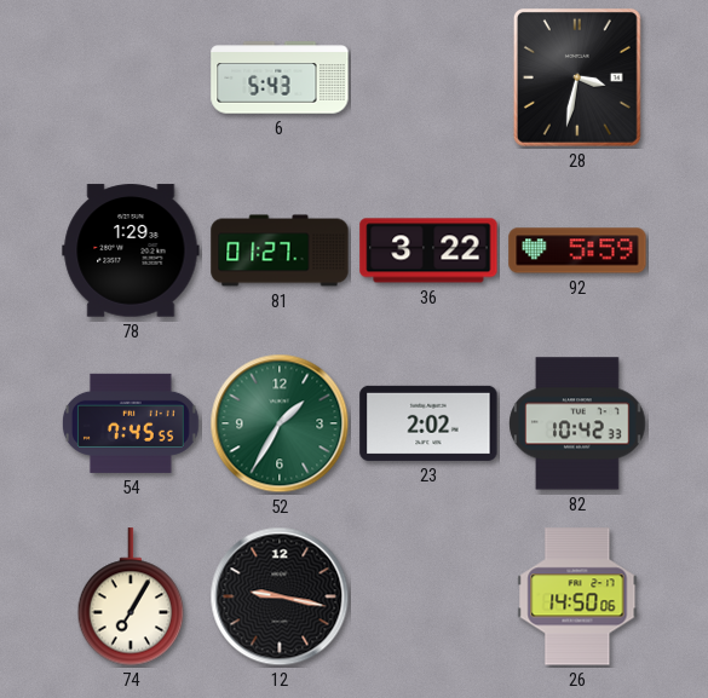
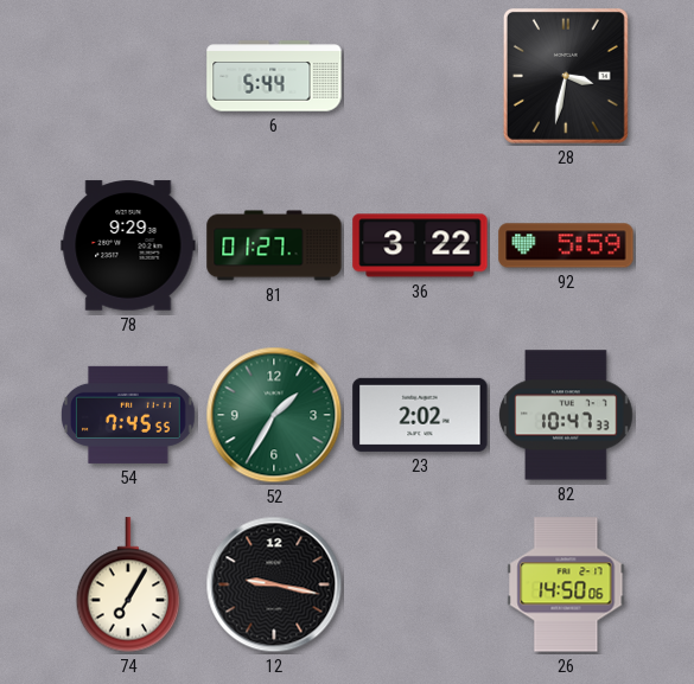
6: 5:43 -> 5:44 (274, 76)
78: 1:29 -> 9:29 (128, 245)
82: 10:42 -> 10:47 (566, 415)
